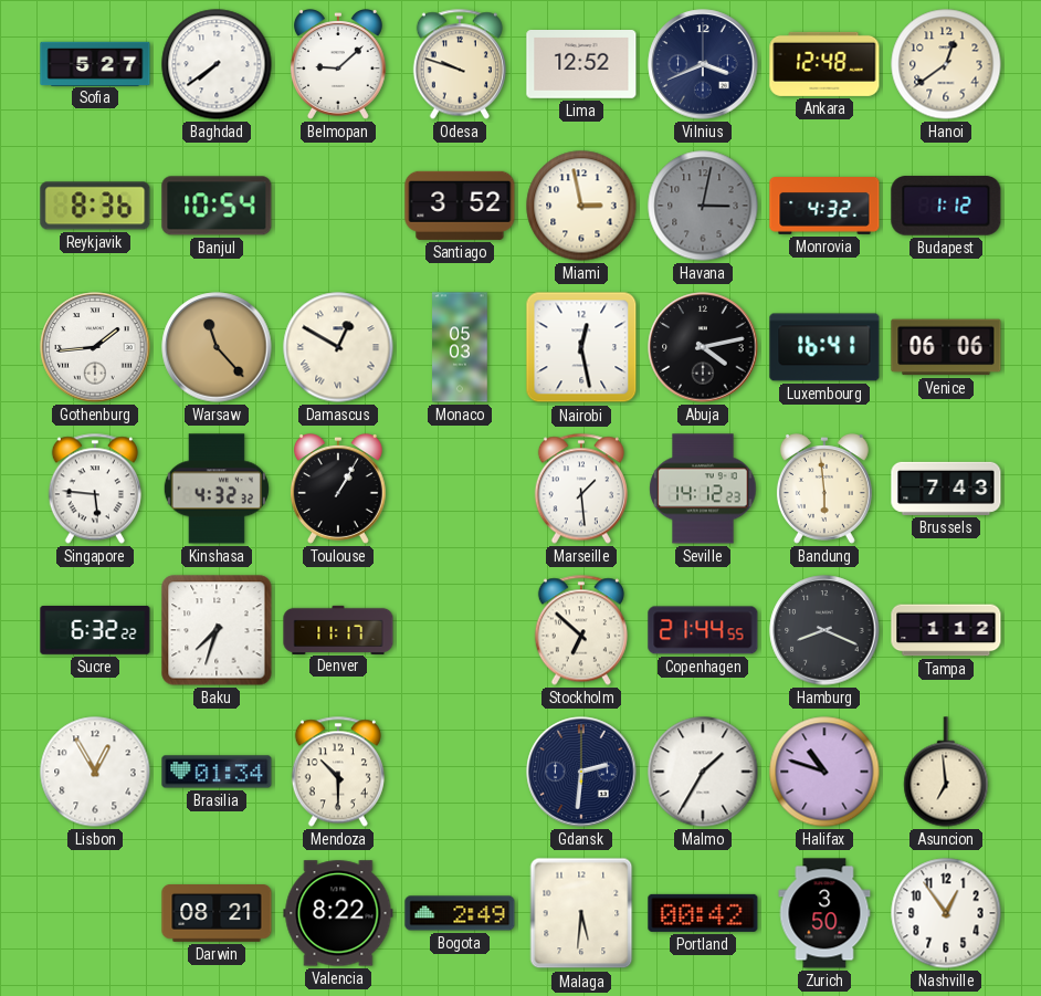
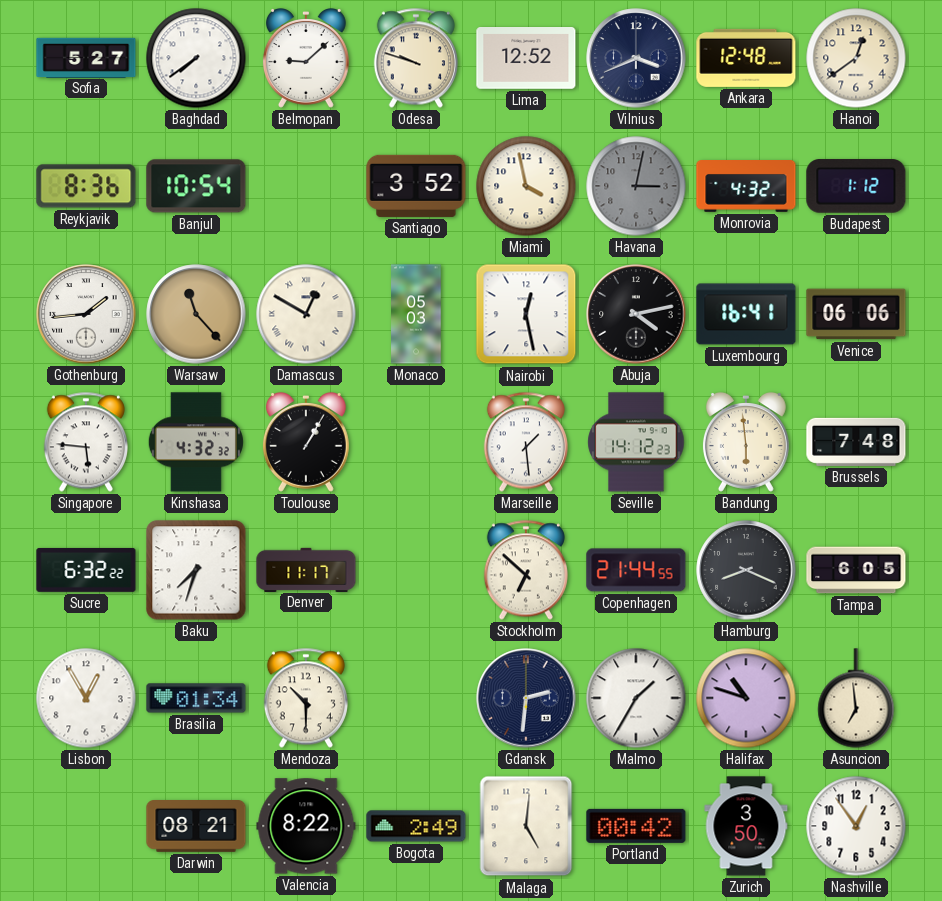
Miami: 2:58 -> 3:58 (526, 186)
Brussels: 7:43 -> 7:48 (856, 442)
Tampa: 1:12 -> 6:05 (856, 570)
Malaga: 5:31 -> 5:01 (526, 826)
